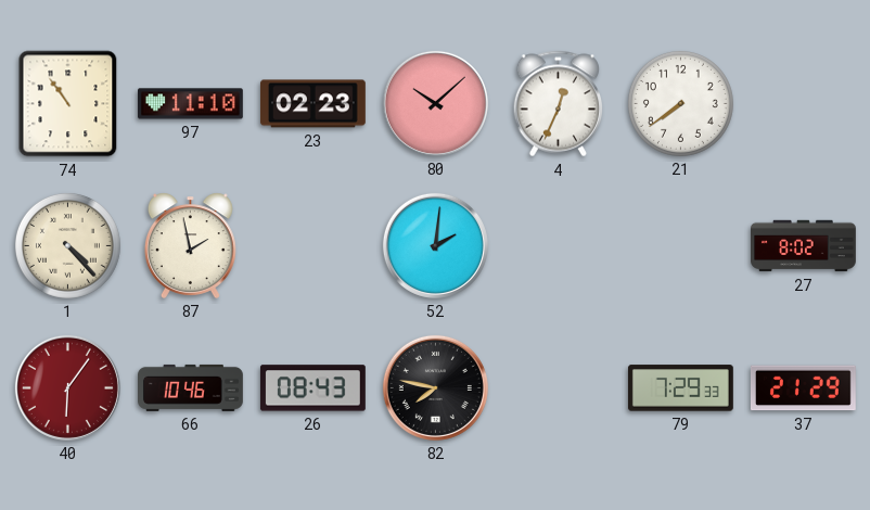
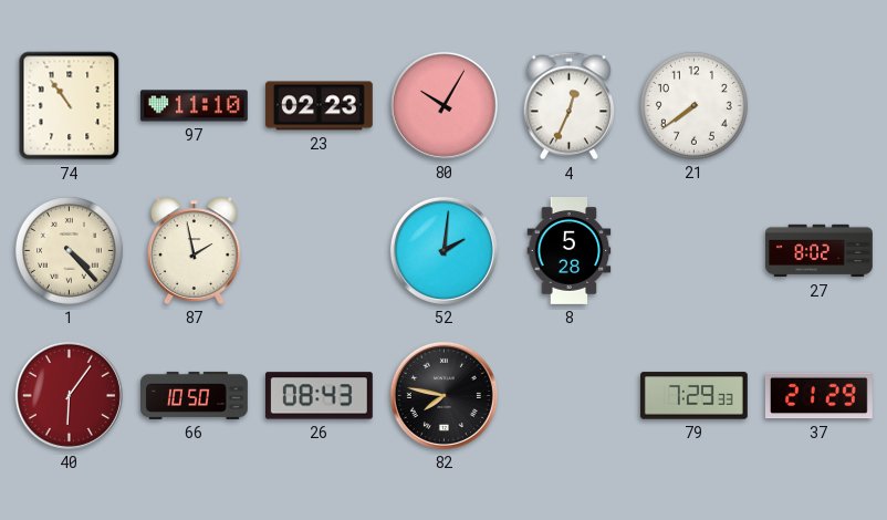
80: 10:08 -> 10:05 (443, 105)
8: none -> 5:28 (570, 251)
66: 10:46 -> 10:50 (195, 395)
